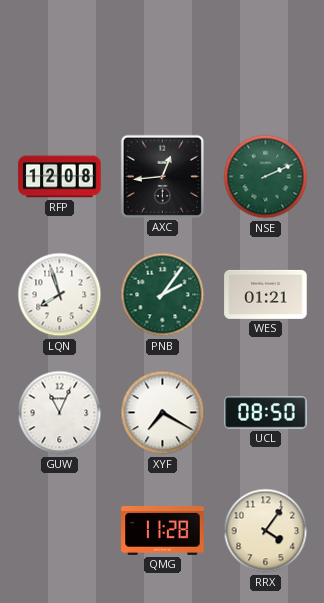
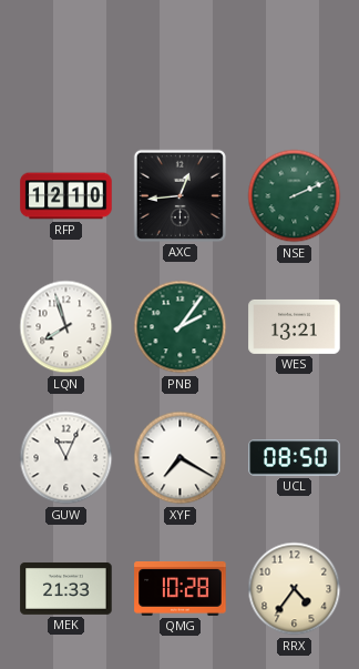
RFP: 12:08 -> 12:10 (66, 196)
WES: 01:21 -> 13:21 (295, 326)
MEK: none -> 21:33 (66, 589)
QMG: 11:28 -> 10:28 (181, 588)
RRX: 4:06 -> 4:36 (295, 589)
